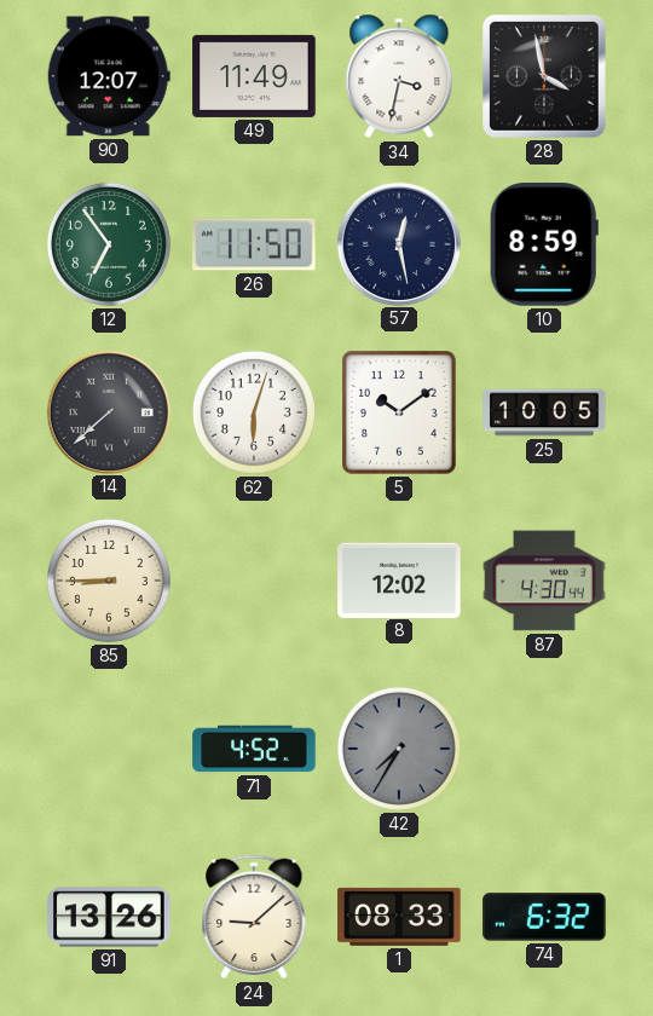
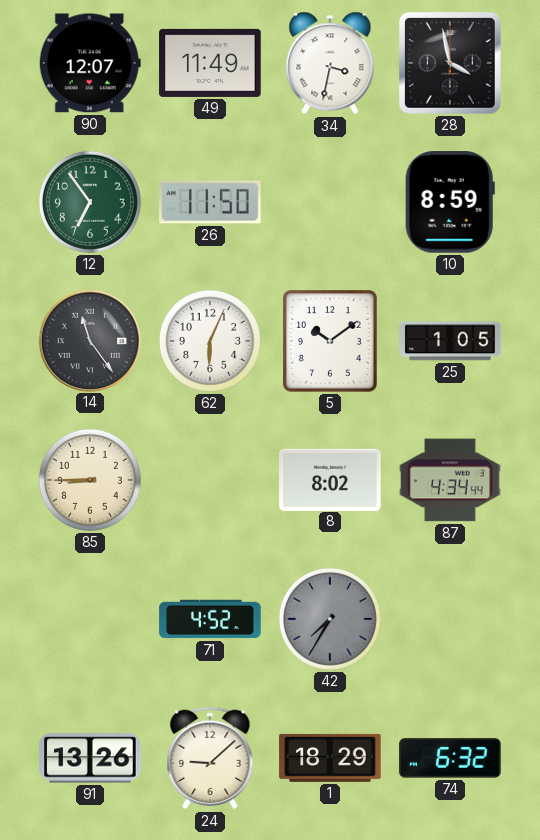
57: 12:28 -> none (398, 243)
14: 7:38 -> 11:24 (89, 340)
62: 6:03 -> 6:04 (210, 341)
25: 10:05 -> 1:05 (450, 341)
8: 12:02 -> 8:02 (330, 479)
87: 4:30 -> 4:34 (450, 480)
1: 08:33 -> 18:29 (330, 758)
